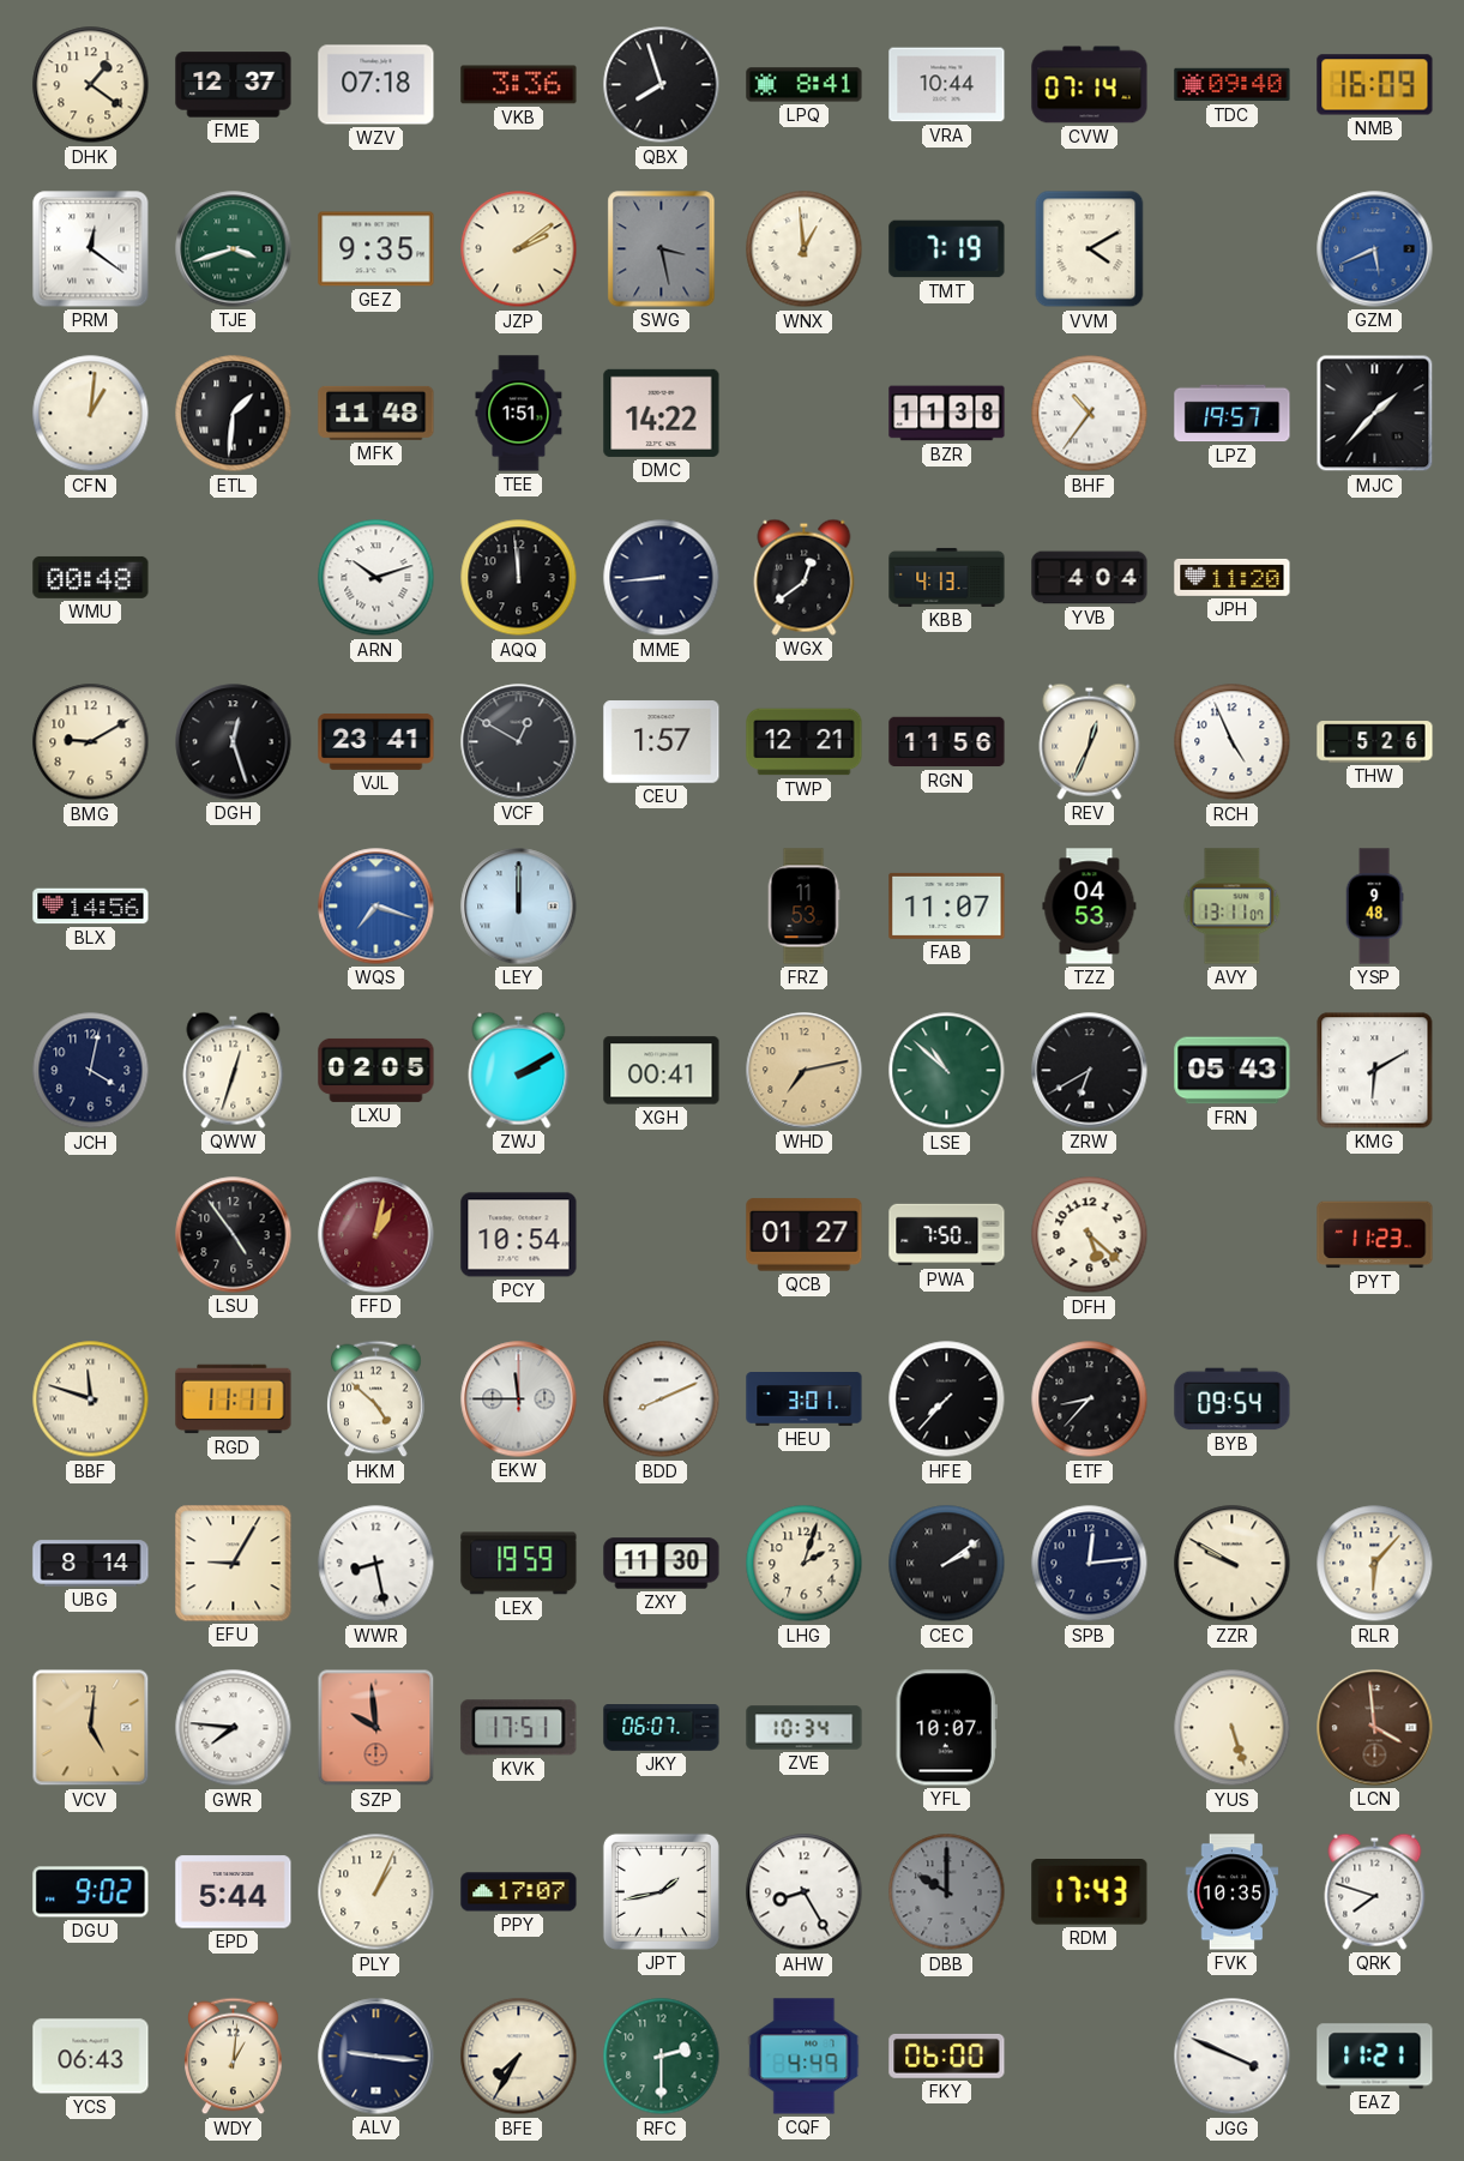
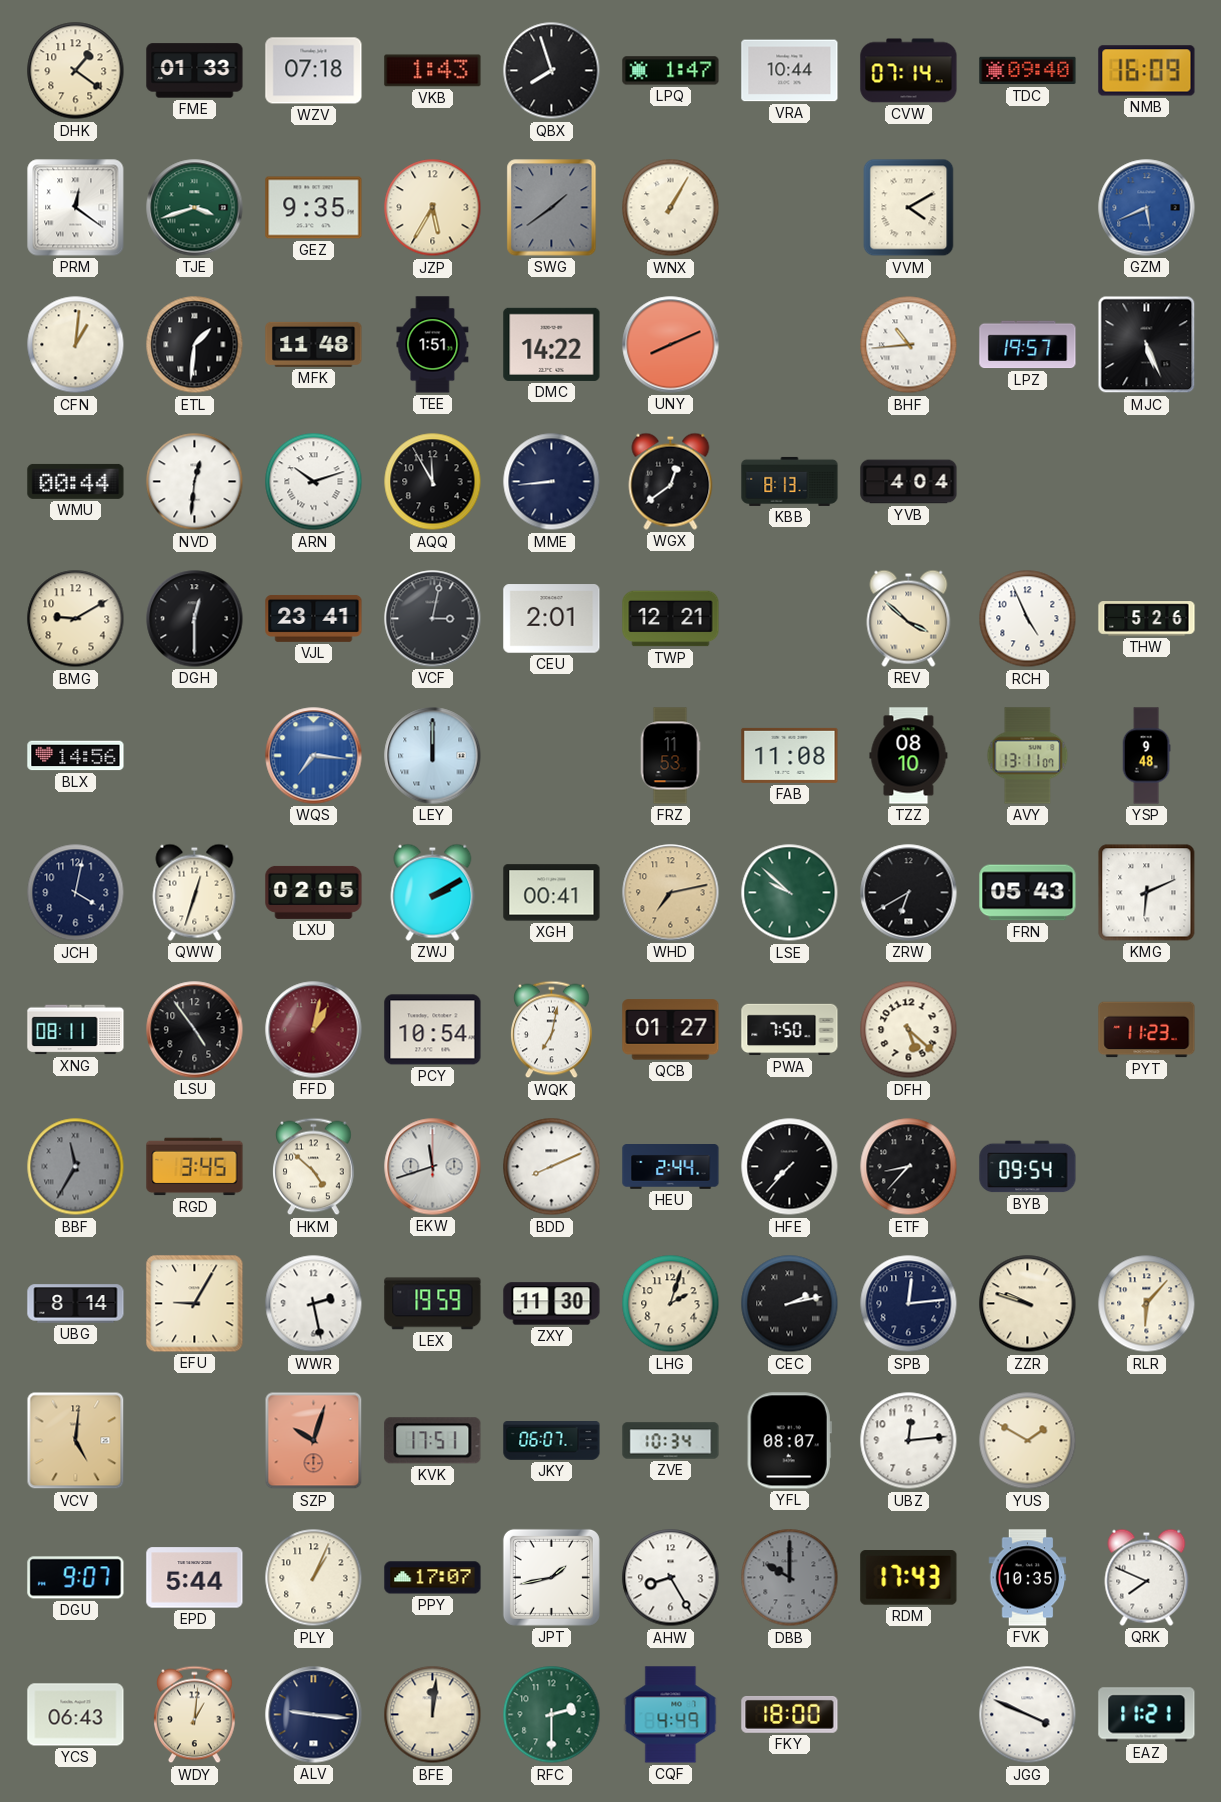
FME: 12:37 -> 01:33 (195, 71)
VKB: 3:36 -> 1:43 (433, 71)
LPQ: 8:41 -> 1:47 (671, 71)
JZP: 2:09 -> 5:35 (433, 208)
SWG: 3:28 -> 1:39 (552, 208)
WNX: 12:59 -> 1:05 (671, 208)
TMT: 7:19 -> none (947, 249)
UNY: none -> 8:11 (671, 345)
BZR: 11:38 -> none (947, 414)
BHF: 10:36 -> 10:44 (909, 345)
MJC: 1:37 -> 5:26 (1147, 345)
WMU: 00:48 -> 00:44 (76, 481)
NVD: none -> 12:31 (195, 482)
AQQ: 11:59 -> 11:55 (433, 482)
KBB: 4:13 -> 8:13 (790, 481)
JPH: 11:20 -> none (1233, 577)
DGH: 12:27 -> 12:30 (195, 619)
VCF: 12:50 -> 3:02 (433, 619)
CEU: 1:57 -> 2:01 (552, 619)
RGN: 11:56 -> none (947, 742)
REV: 12:34 -> 3:52 (909, 618)
WQS: 7:18 -> 7:16 (314, 756)
FAB: 11:07 -> 11:08 (790, 755)
TZZ: 04:53 -> 08:10 (909, 756)
LSE: 10:52 -> 9:52 (790, 893)
KMG: 6:10 -> 6:11 (1147, 893)
XNG: none -> 08:11 (76, 1030)
WQK: none -> 7:02 (552, 1030)
BBF: 11:48 -> 11:35 (76, 1167)
BBF dial: cream -> grey (76, 1167)
RGD: 11:11 -> 3:45 (195, 1167)
EKW: 11:45 -> 11:42 (433, 1167)
HEU: 3:01 -> 2:44 (671, 1167)
WWR: 8:28 -> 2:28 (314, 1304)
CEC: 2:09 -> 2:13 (790, 1304)
ZZR: 9:50 -> 9:48 (1028, 1304)
GWR: 7:46 -> none (234, 1728)
SZP: 9:59 -> 10:03 (314, 1441)
YFL: 10:07 -> 08:07 (789, 1441)
UBZ: none -> 12:14 (909, 1441)
YUS: 5:27 -> 1:50 (1028, 1441)
LCN: 3:59 -> none (1375, 1728)
DGU: 9:02 -> 9:07 (76, 1578)
QRK: 7:48 -> 7:49 (1147, 1577)
BFE: 7:35 -> 12:01 (433, 1715)
FKY: 06:00 -> 18:00 (790, 1714)
